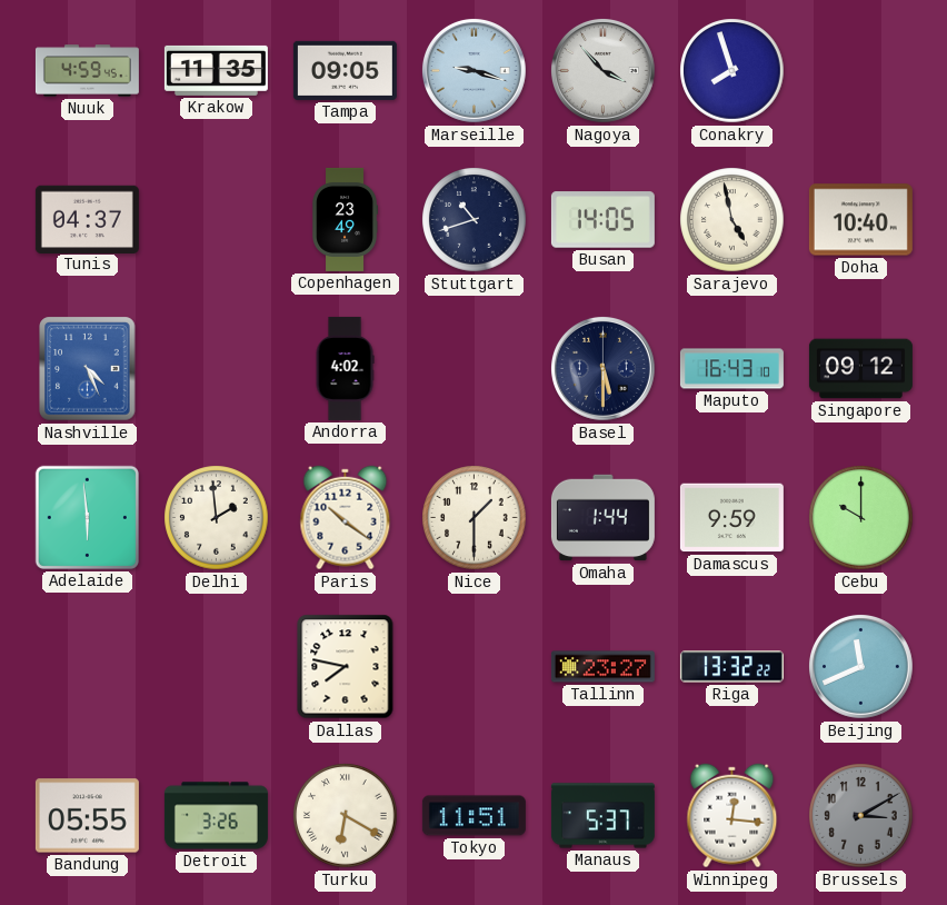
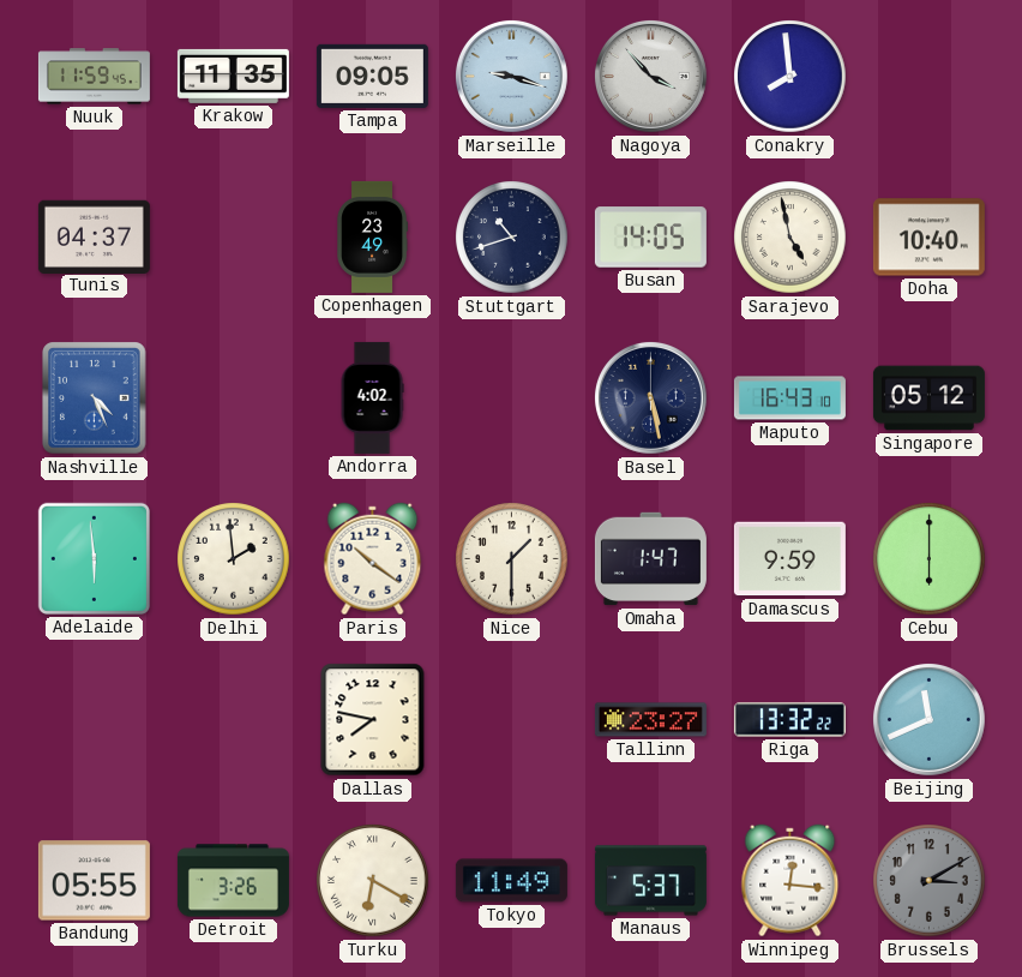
Nuuk: 4:59 -> 11:59 (94, 77)
Conakry: 7:57 -> 7:59 (790, 77)
Basel: 5:30 -> 5:28 (650, 397)
Singapore: 09:12 -> 05:12 (928, 398)
Omaha: 1:44 -> 1:47 (650, 559)
Cebu: 10:00 -> 6:00 (930, 559)
Tokyo: 11:51 -> 11:49 (511, 881)
